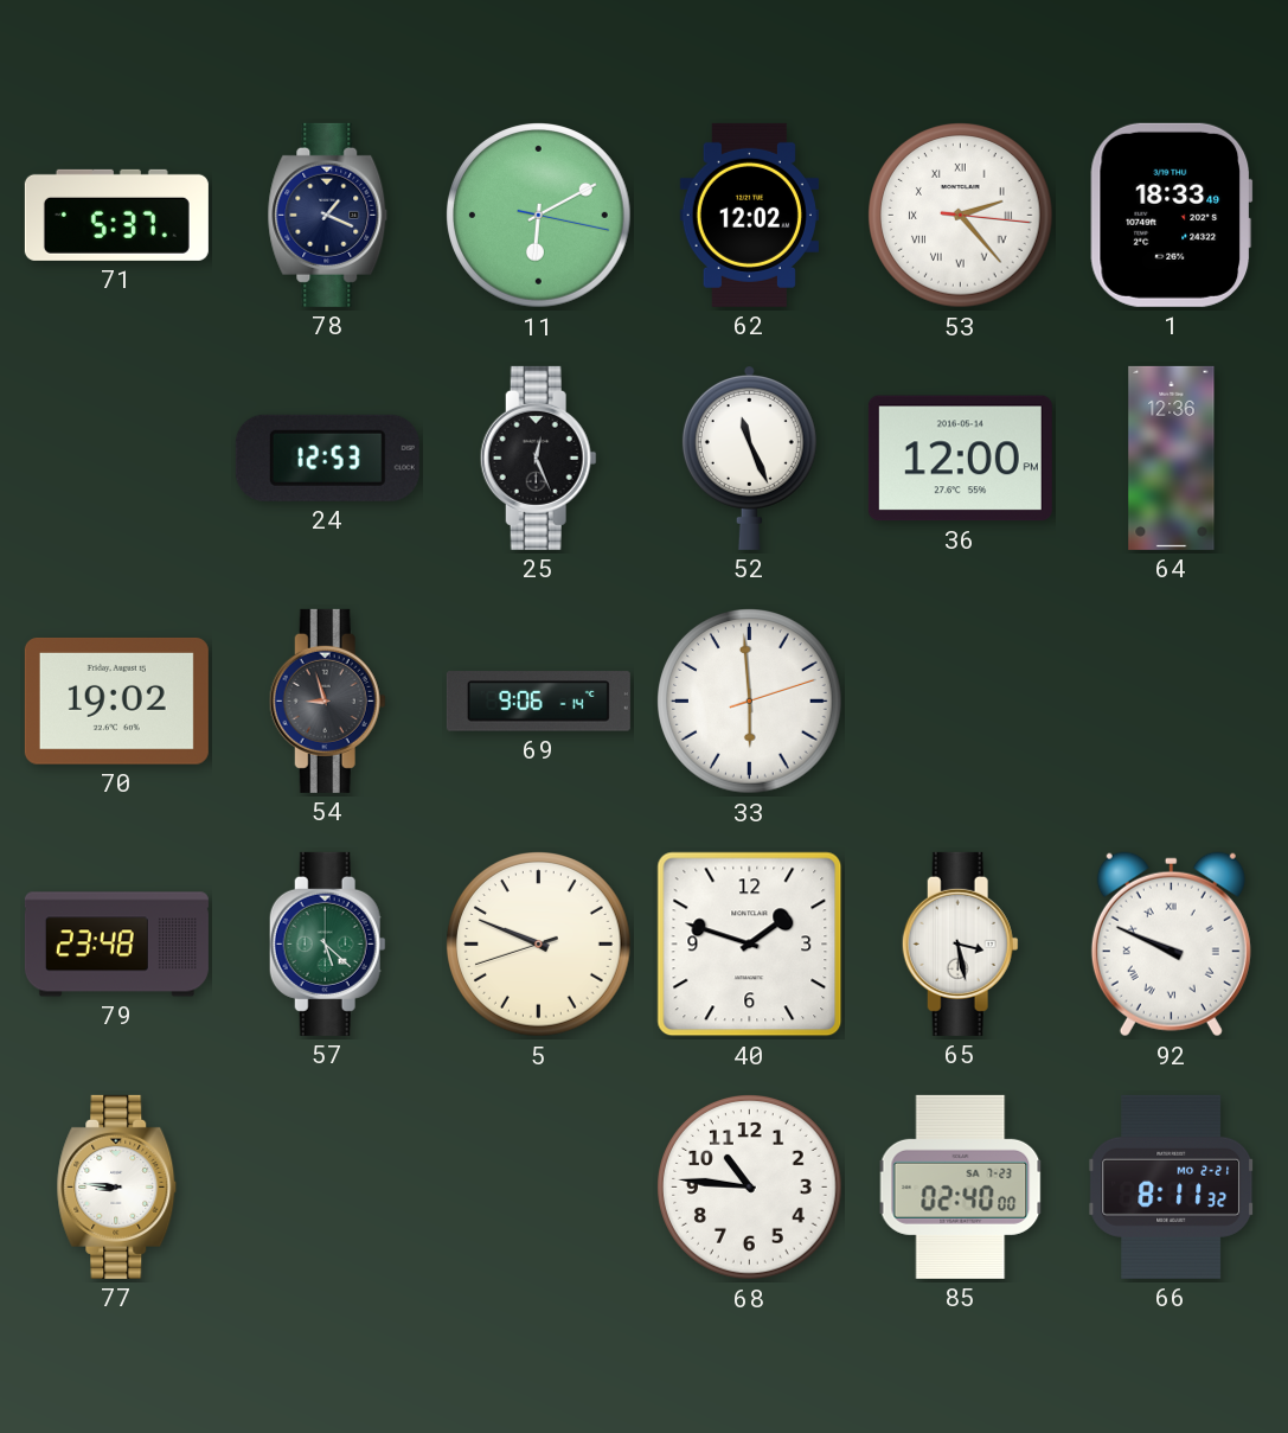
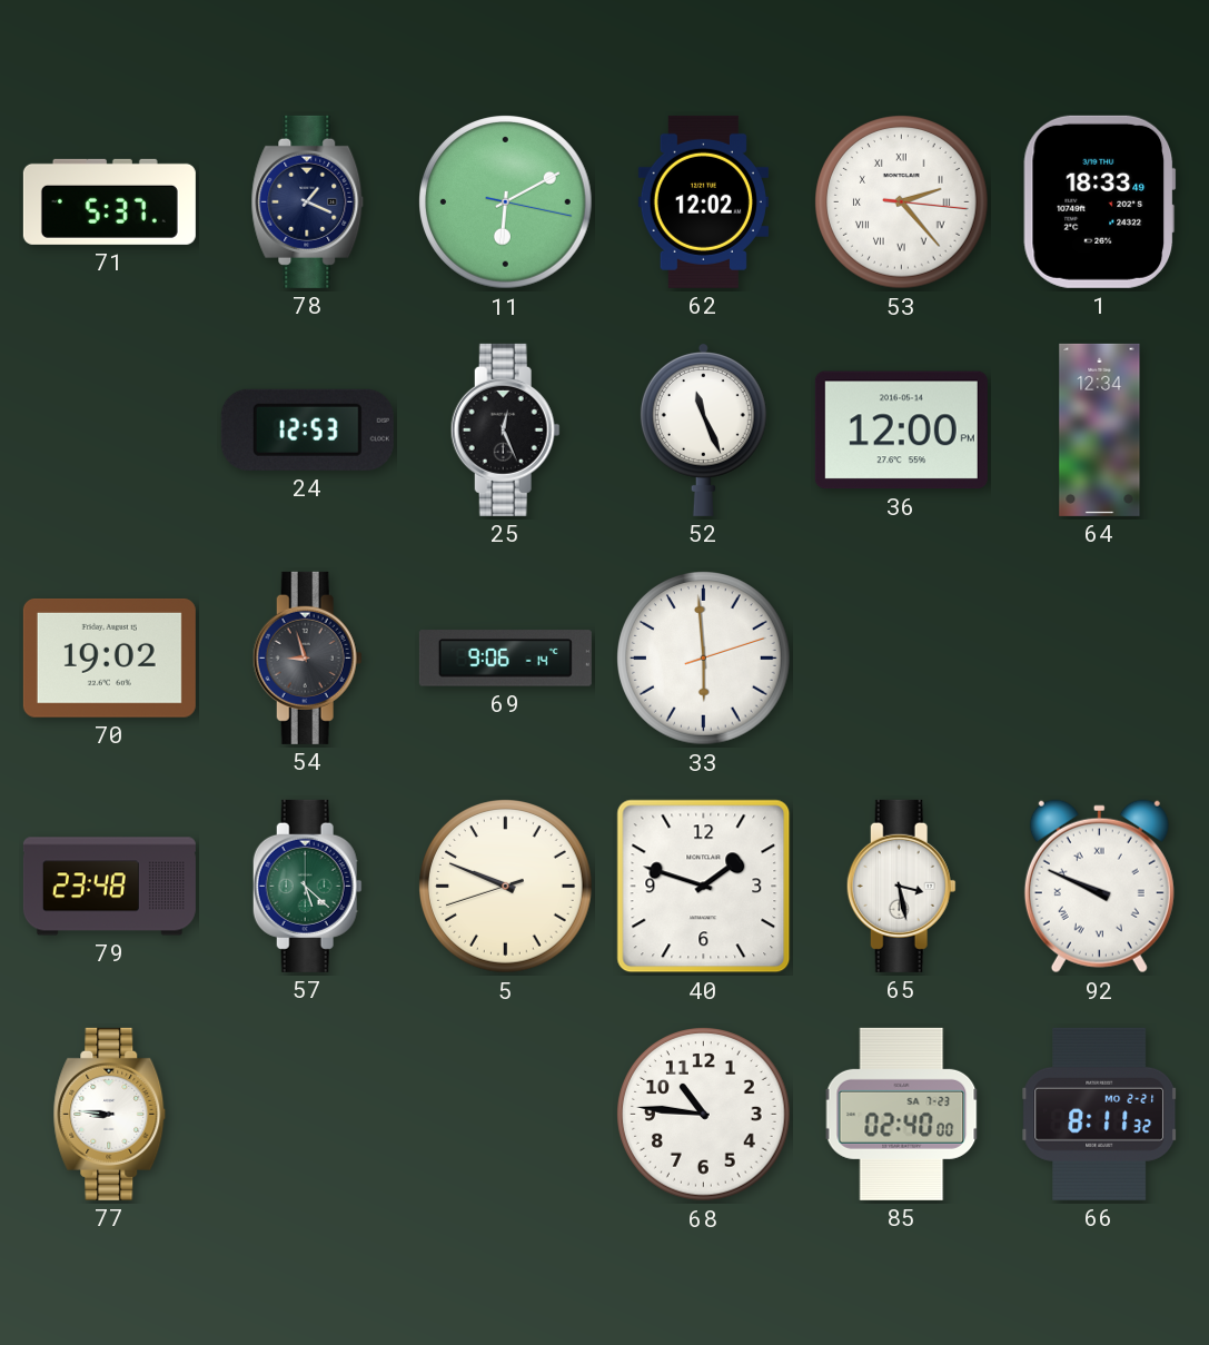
64: 12:36 -> 12:34 (1100, 429)
